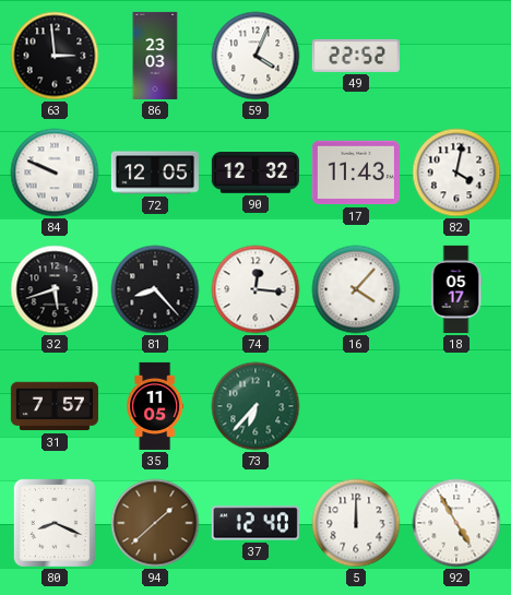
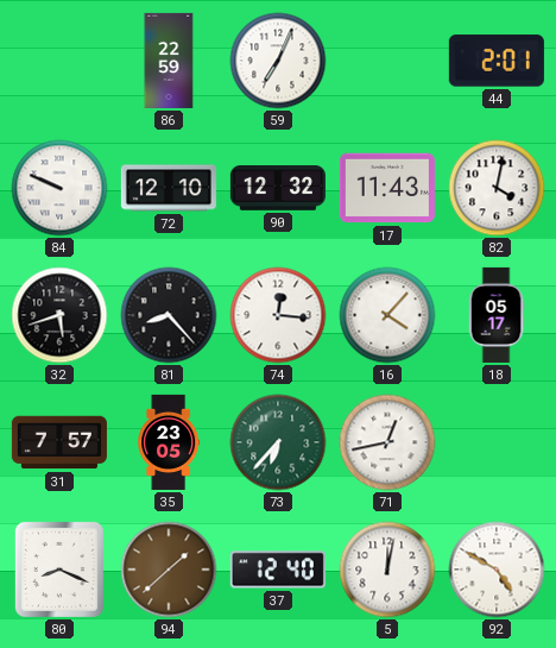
63: 2:59 -> none (55, 56)
86: 23:03 -> 22:59 (169, 61)
59: 4:04 -> 7:04 (278, 61)
49: 22:52 -> none (356, 56)
44: none -> 2:01 (497, 61)
72: 12:05 -> 12:10 (169, 188)
35: 11:05 -> 23:05 (169, 442)
71: none -> 12:43 (387, 442)
5: 12:00 -> 12:02 (387, 570)
92: 4:55 -> 4:50 (497, 570)
